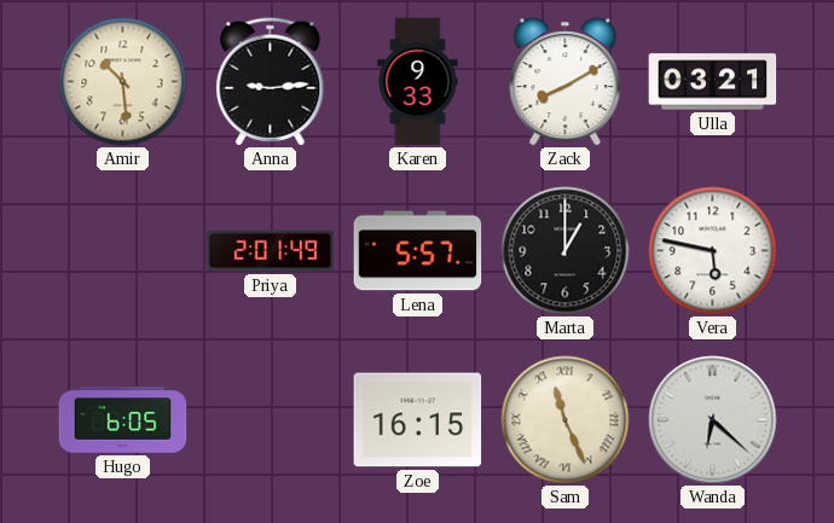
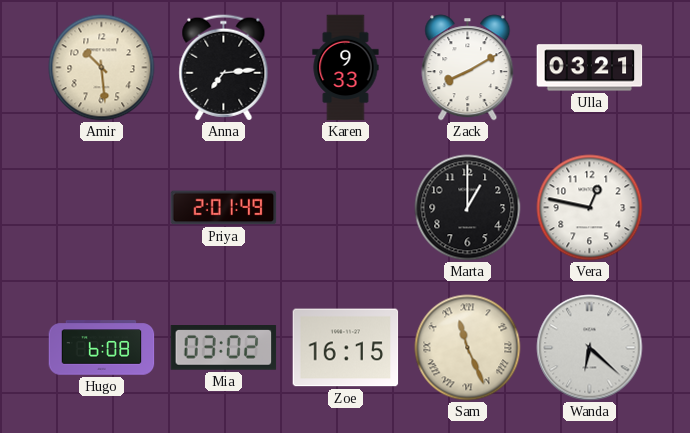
Anna: 9:14 -> 7:14 (224, 68)
Lena: 5:57 -> none (418, 251)
Vera: 5:47 -> 12:47 (590, 208)
Hugo: 6:05 -> 6:08 (102, 348)
Mia: none -> 03:02 (224, 348)
